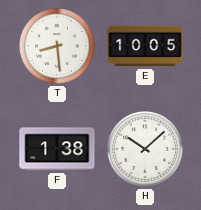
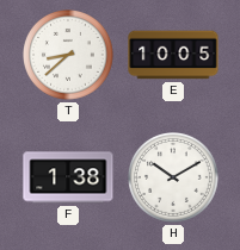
T: 8:29 -> 8:38 (69, 56)
H: 10:08 -> 10:10 (174, 179)
